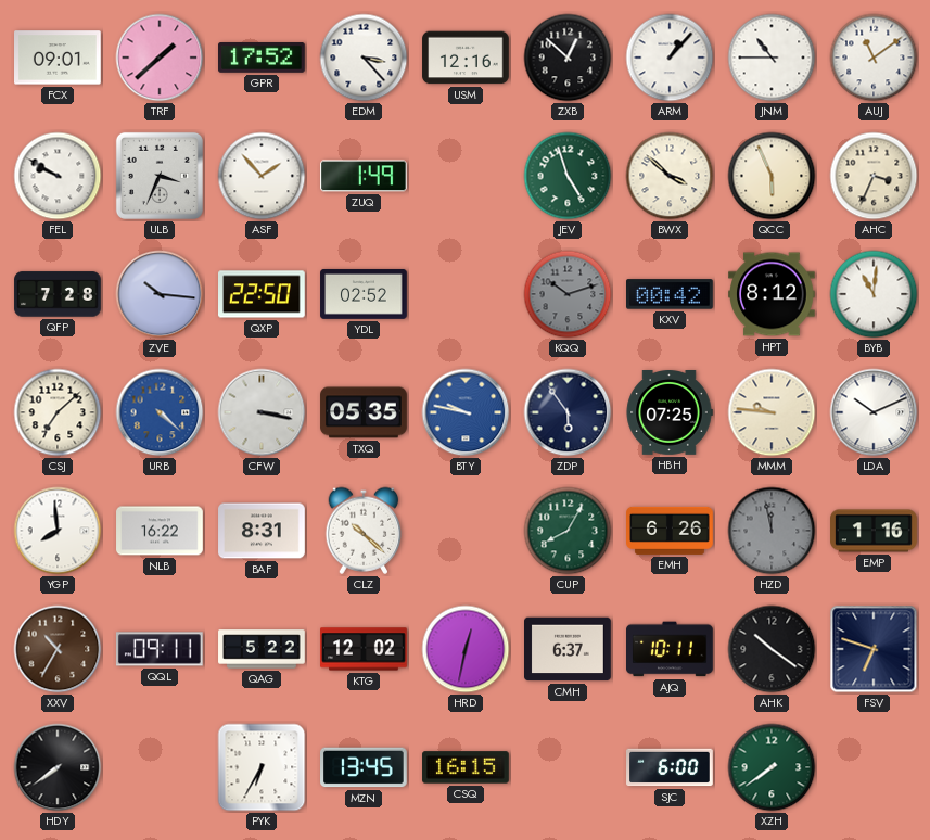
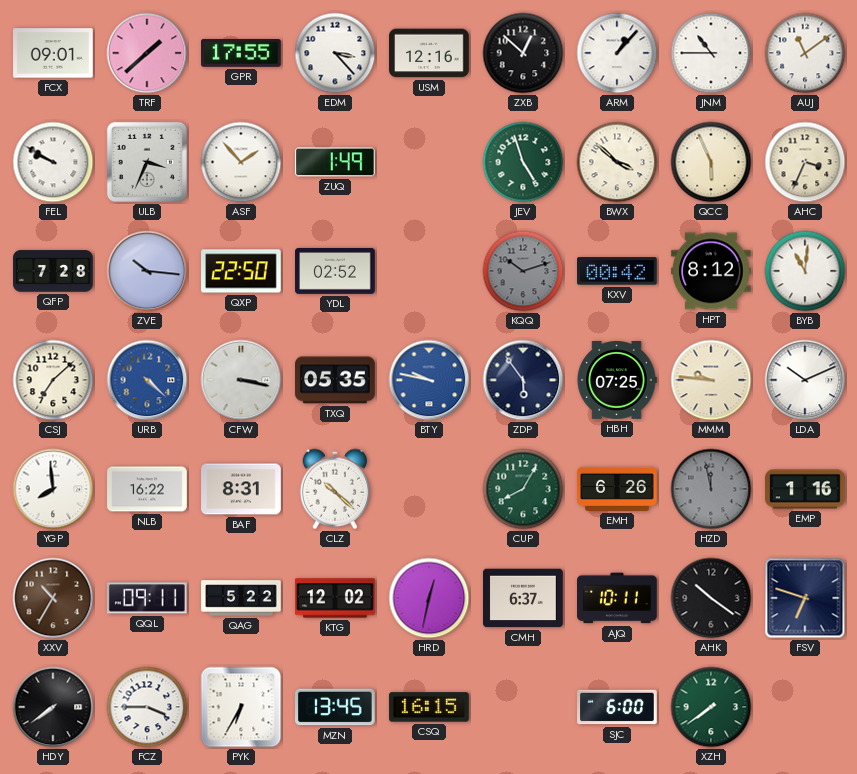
GPR: 17:52 -> 17:55 (242, 54)
FCZ: none -> 3:45 (147, 707)
